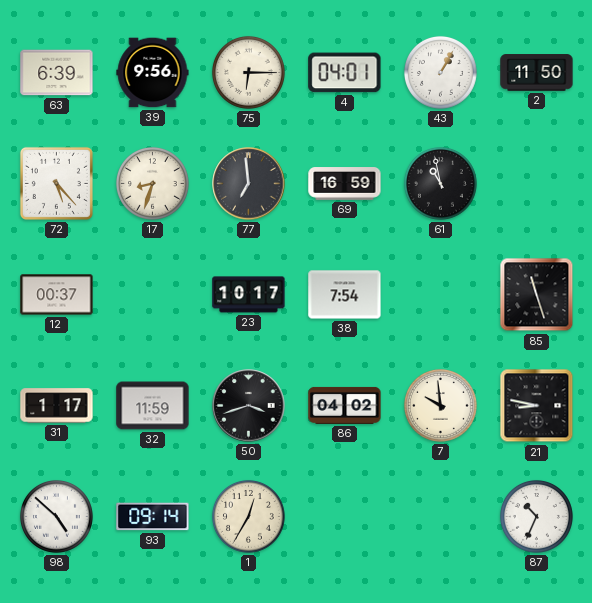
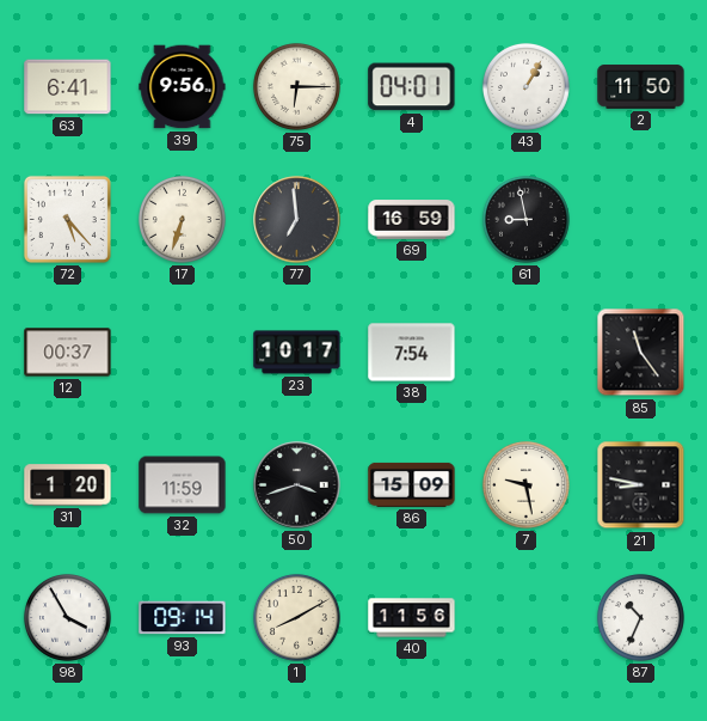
63: 6:39 -> 6:41 (68, 87)
17: 8:33 -> 6:33 (182, 219)
61: 10:58 -> 8:58 (525, 219)
85: 11:27 -> 11:24 (641, 353)
31: 1:17 -> 1:20 (68, 485)
86: 04:02 -> 15:09 (412, 484)
7: 9:59 -> 9:28 (525, 484)
98: 4:52 -> 3:55 (67, 617)
1: 12:35 -> 8:10 (296, 617)
40: none -> 11:56 (412, 618)
